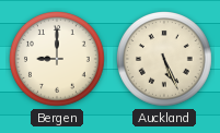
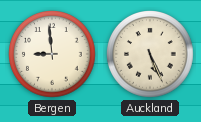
Bergen: 9:00 -> 8:59 (53, 55)
